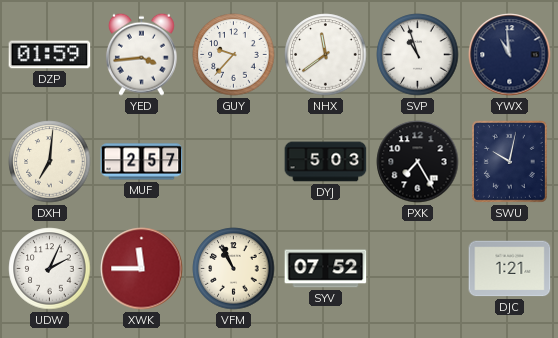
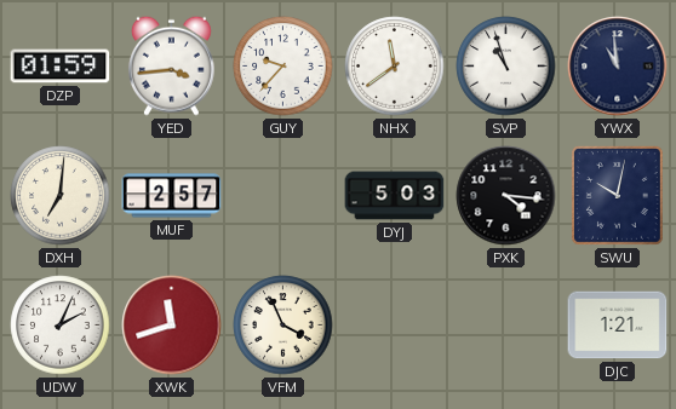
PXK: 7:25 -> 4:16 (506, 196)
XWK: 11:45 -> 11:42 (172, 326)
VFM: 10:56 -> 3:56 (283, 326)
SYV: 07:52 -> none (326, 269)
